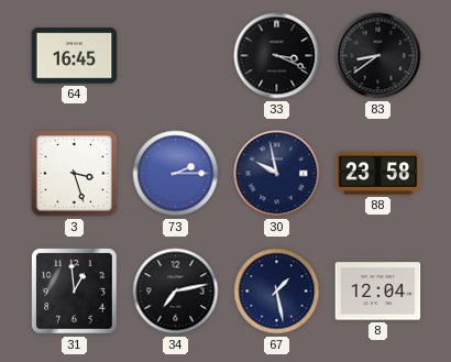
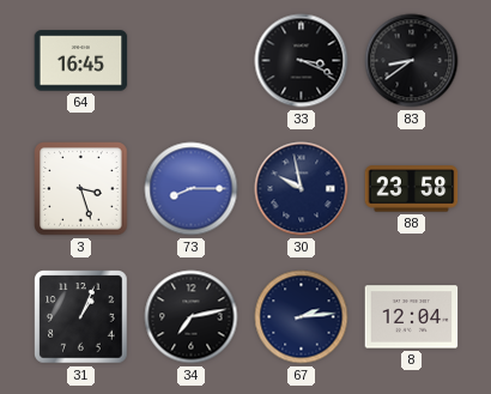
73: 2:15 -> 8:15 (192, 189)
31: 12:59 -> 1:04 (81, 317)
67: 1:28 -> 2:14 (302, 317)
